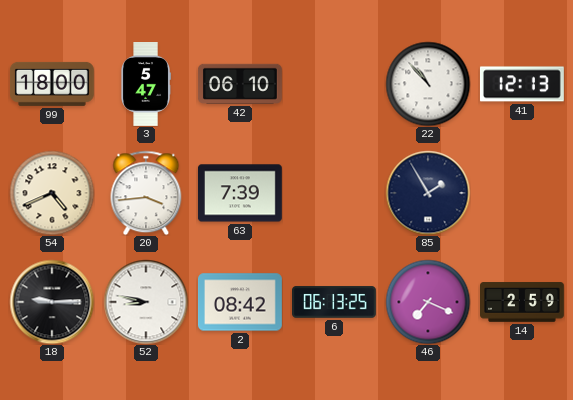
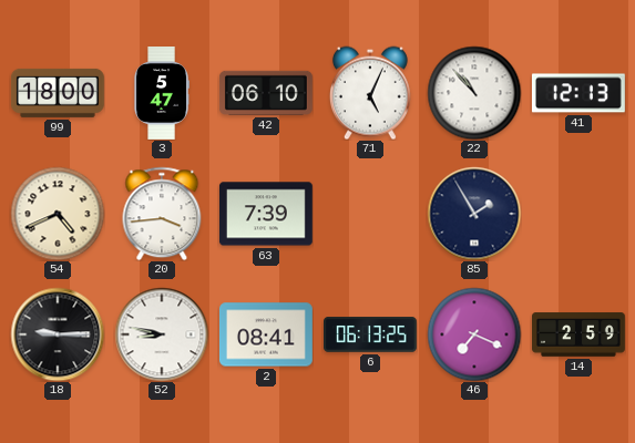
71: none -> 5:04 (370, 93)
2: 08:42 -> 08:41 (267, 334)
